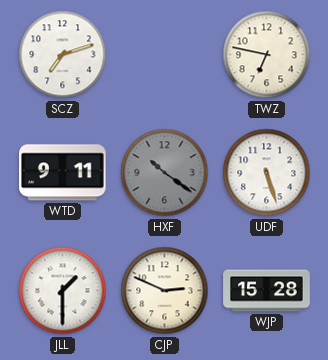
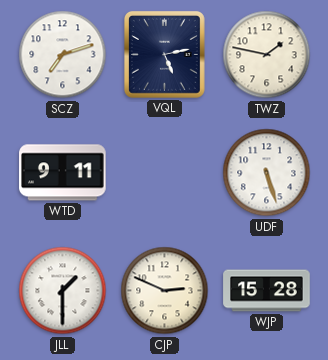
VQL: none -> 5:13 (164, 54)
TWZ: 6:47 -> 1:47 (267, 55)
HXF: 10:21 -> none (165, 173)
